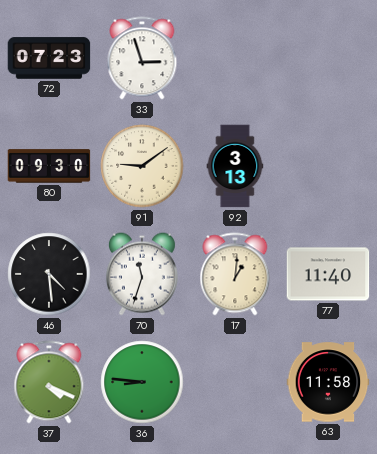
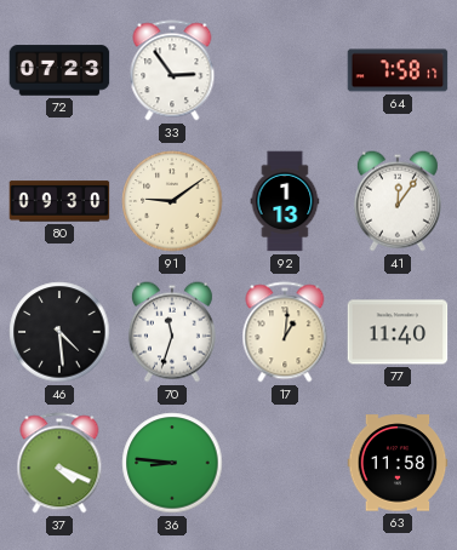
33: 2:57 -> 2:54 (172, 70)
64: none -> 7:58 (398, 70)
92: 3:13 -> 1:13 (285, 201)
41: none -> 12:06 (398, 201)
